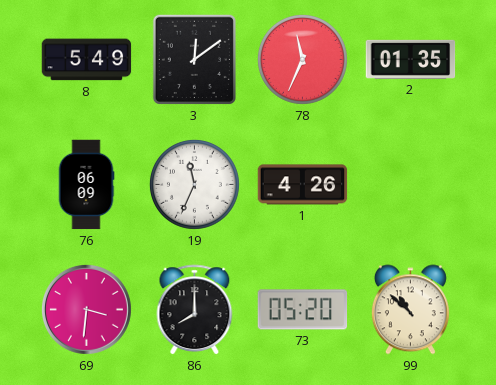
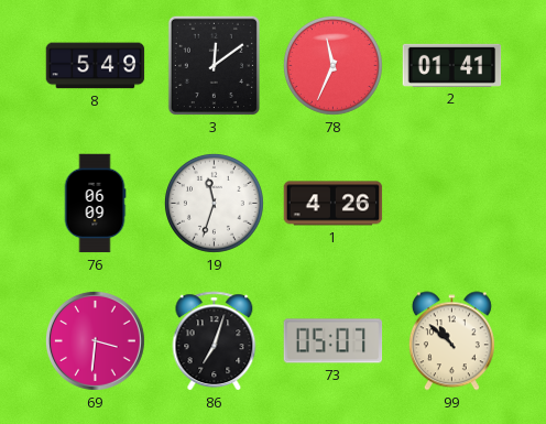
2: 01:35 -> 01:41 (452, 65)
19: 11:34 -> 11:33 (214, 203)
86: 8:00 -> 7:03 (215, 341)
73: 05:20 -> 05:07 (334, 341)
